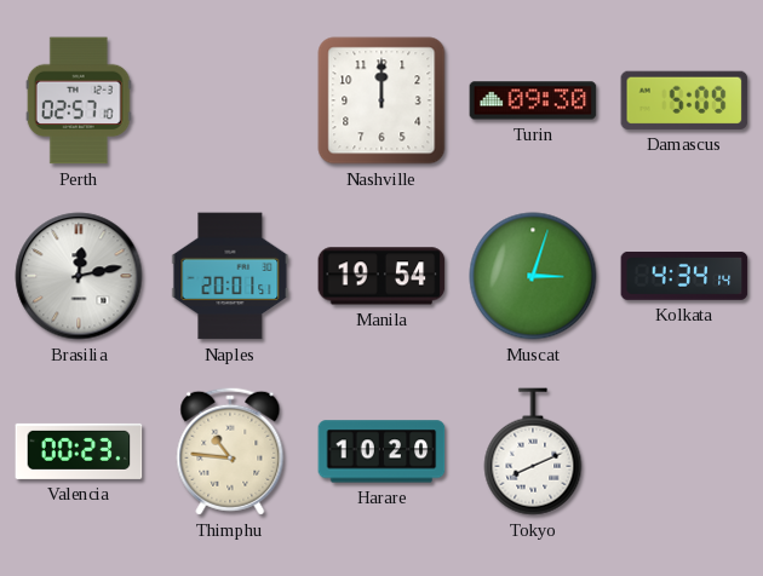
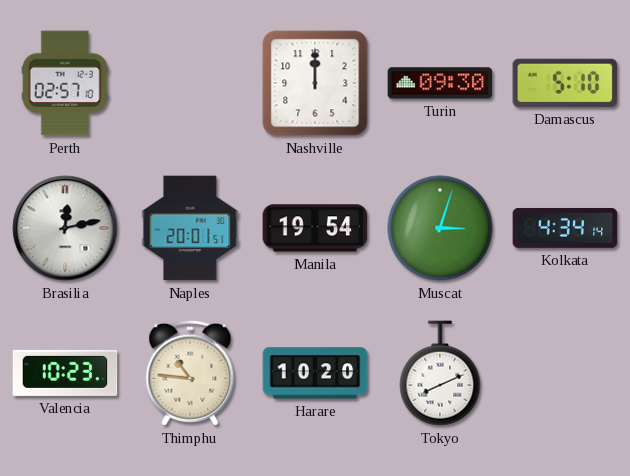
Damascus: 5:09 -> 5:10 (565, 83)
Valencia: 00:23 -> 10:23 (65, 373)
